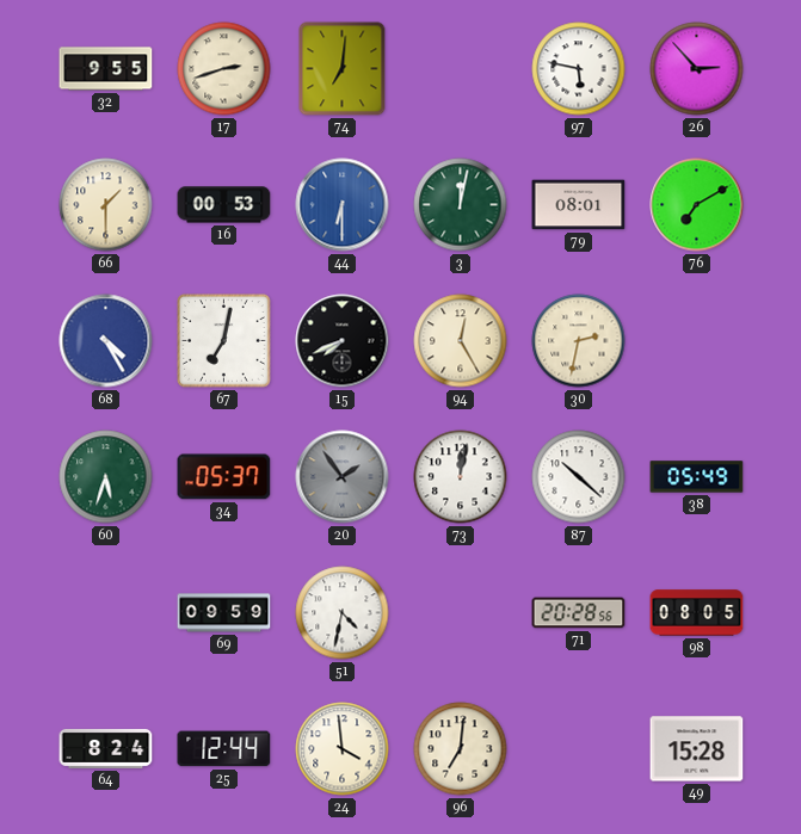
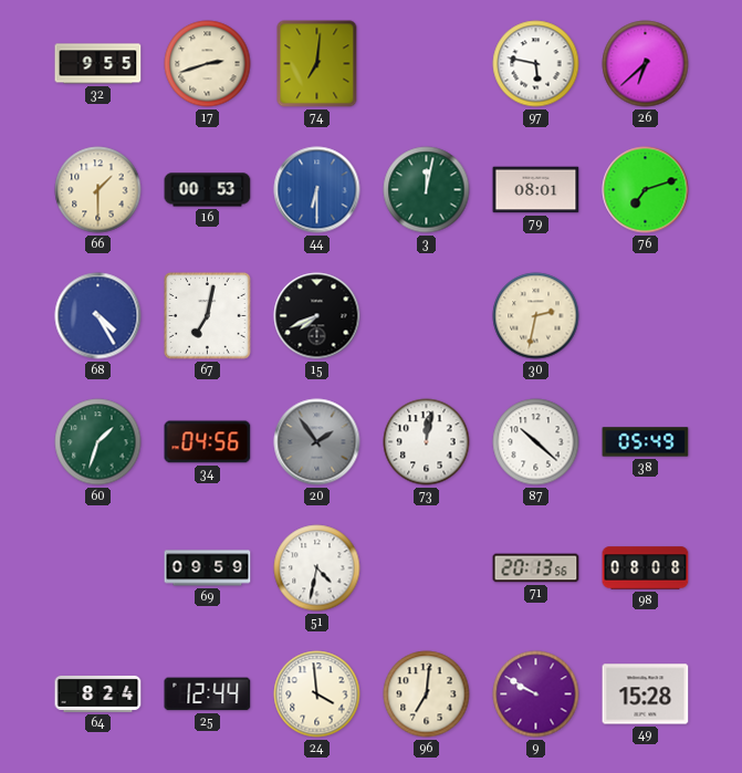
26: 2:53 -> 6:38 (646, 64)
76: 7:10 -> 7:12 (646, 190)
94: 12:25 -> none (461, 341)
60: 5:33 -> 1:33 (98, 442)
34: 05:37 -> 04:56 (208, 442)
71: 20:28 -> 20:13 (536, 568)
98: 08:05 -> 08:08 (646, 568)
9: none -> 9:50 (536, 694)
